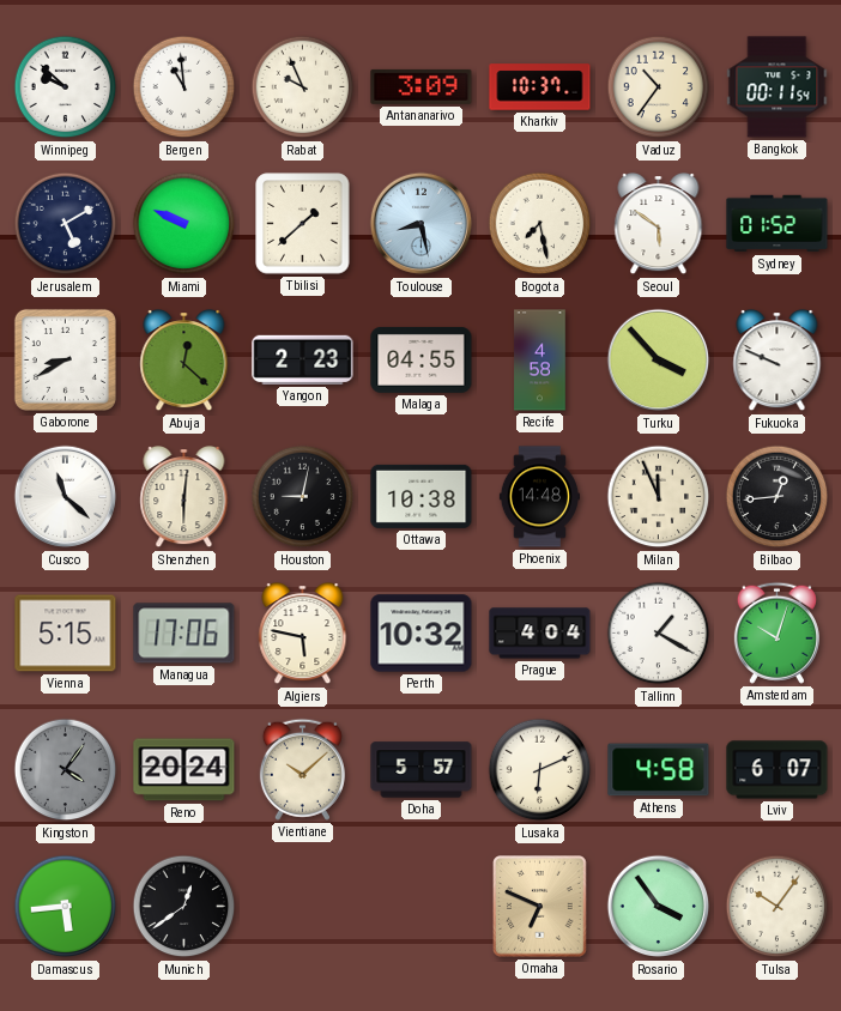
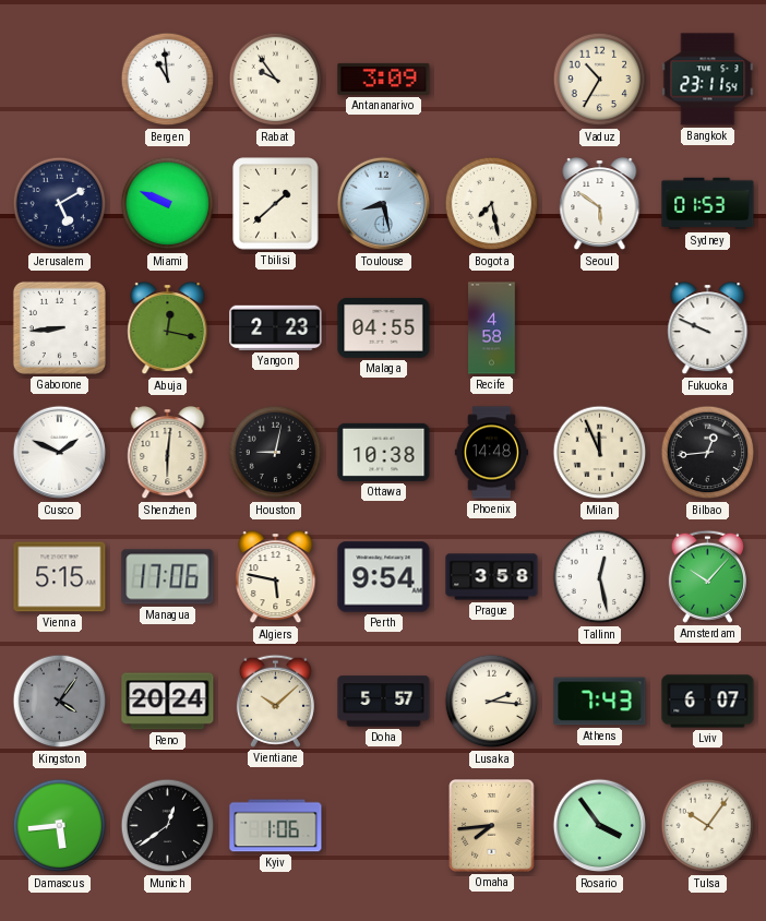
Winnipeg: 9:52 -> none (66, 87)
Rabat: 9:56 -> 9:54 (276, 80)
Kharkiv: 10:37 -> none (540, 87)
Vaduz: 10:36 -> 10:35 (600, 80)
Bangkok: 00:11 -> 23:11 (708, 80)
Sydney: 01:52 -> 01:53 (708, 204)
Gaborone: 8:40 -> 8:44 (59, 327)
Abuja: 12:22 -> 12:17 (168, 330)
Turku: 3:53 -> none (659, 361)
Cusco: 11:22 -> 1:49 (60, 453)
Perth: 10:32 -> 9:54 (384, 577)
Prague: 4:04 -> 3:58 (492, 577)
Tallinn: 1:20 -> 12:28 (600, 577)
Amsterdam: 10:03 -> 10:07 (707, 576)
Lusaka: 6:11 -> 2:16 (492, 702)
Athens: 4:58 -> 7:43 (600, 702)
Kyiv: none -> 1:06 (276, 826)
Omaha: 6:49 -> 7:44 (492, 826)
